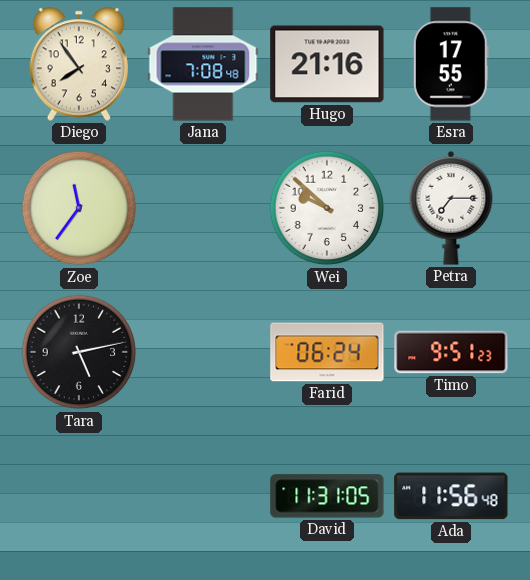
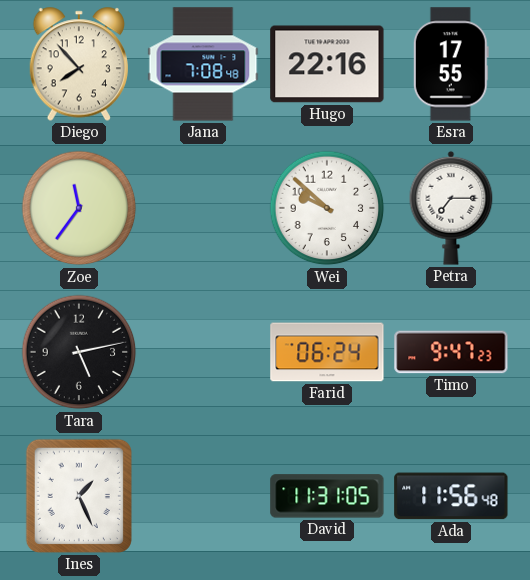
Diego: 7:54 -> 7:53 (78, 64)
Hugo: 21:16 -> 22:16 (327, 64)
Timo: 9:51 -> 9:47 (451, 352)
Ines: none -> 1:26 (79, 496)
